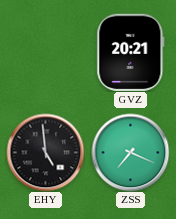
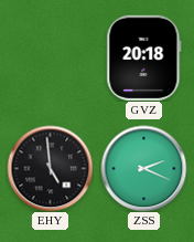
GVZ: 20:21 -> 20:18 (144, 57)
ZSS: 7:19 -> 2:19 (143, 168)
